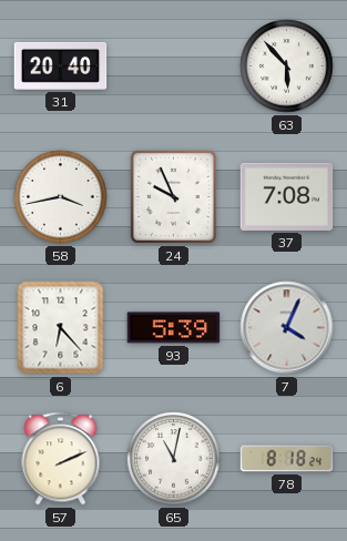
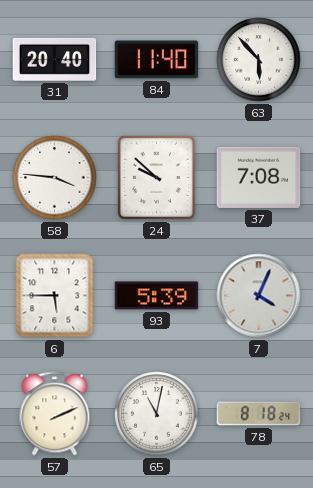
84: none -> 11:40 (157, 60)
58: 3:43 -> 3:46 (55, 178)
24: 9:56 -> 9:52 (156, 177)
6: 6:23 -> 5:45 (55, 296)
